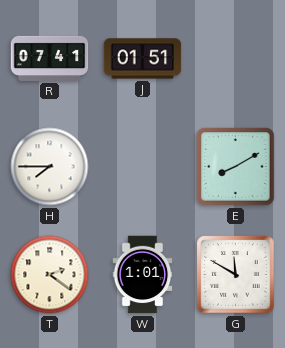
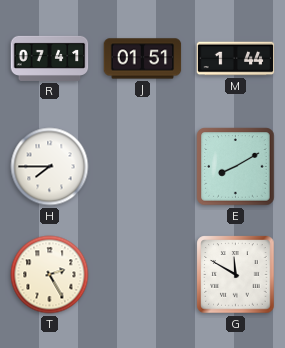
M: none -> 1:44 (236, 59)
T: 2:21 -> 2:25 (50, 275)
W: 1:01 -> none (143, 275)
